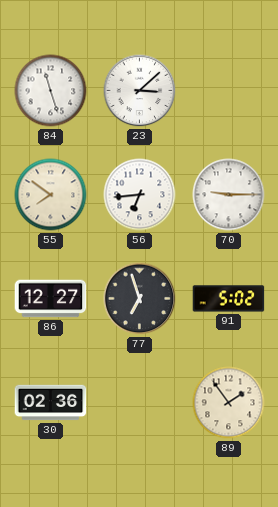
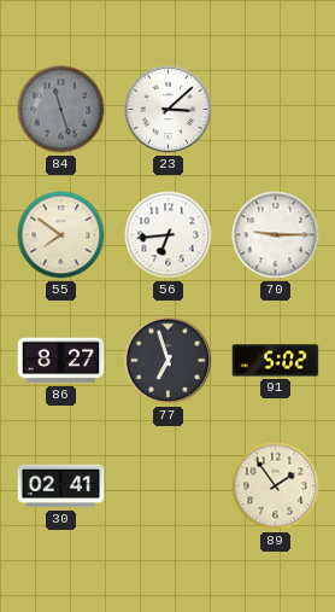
84 dial: white -> grey (61, 110)
86: 12:27 -> 8:27 (61, 361)
30: 02:36 -> 02:41 (61, 486)
